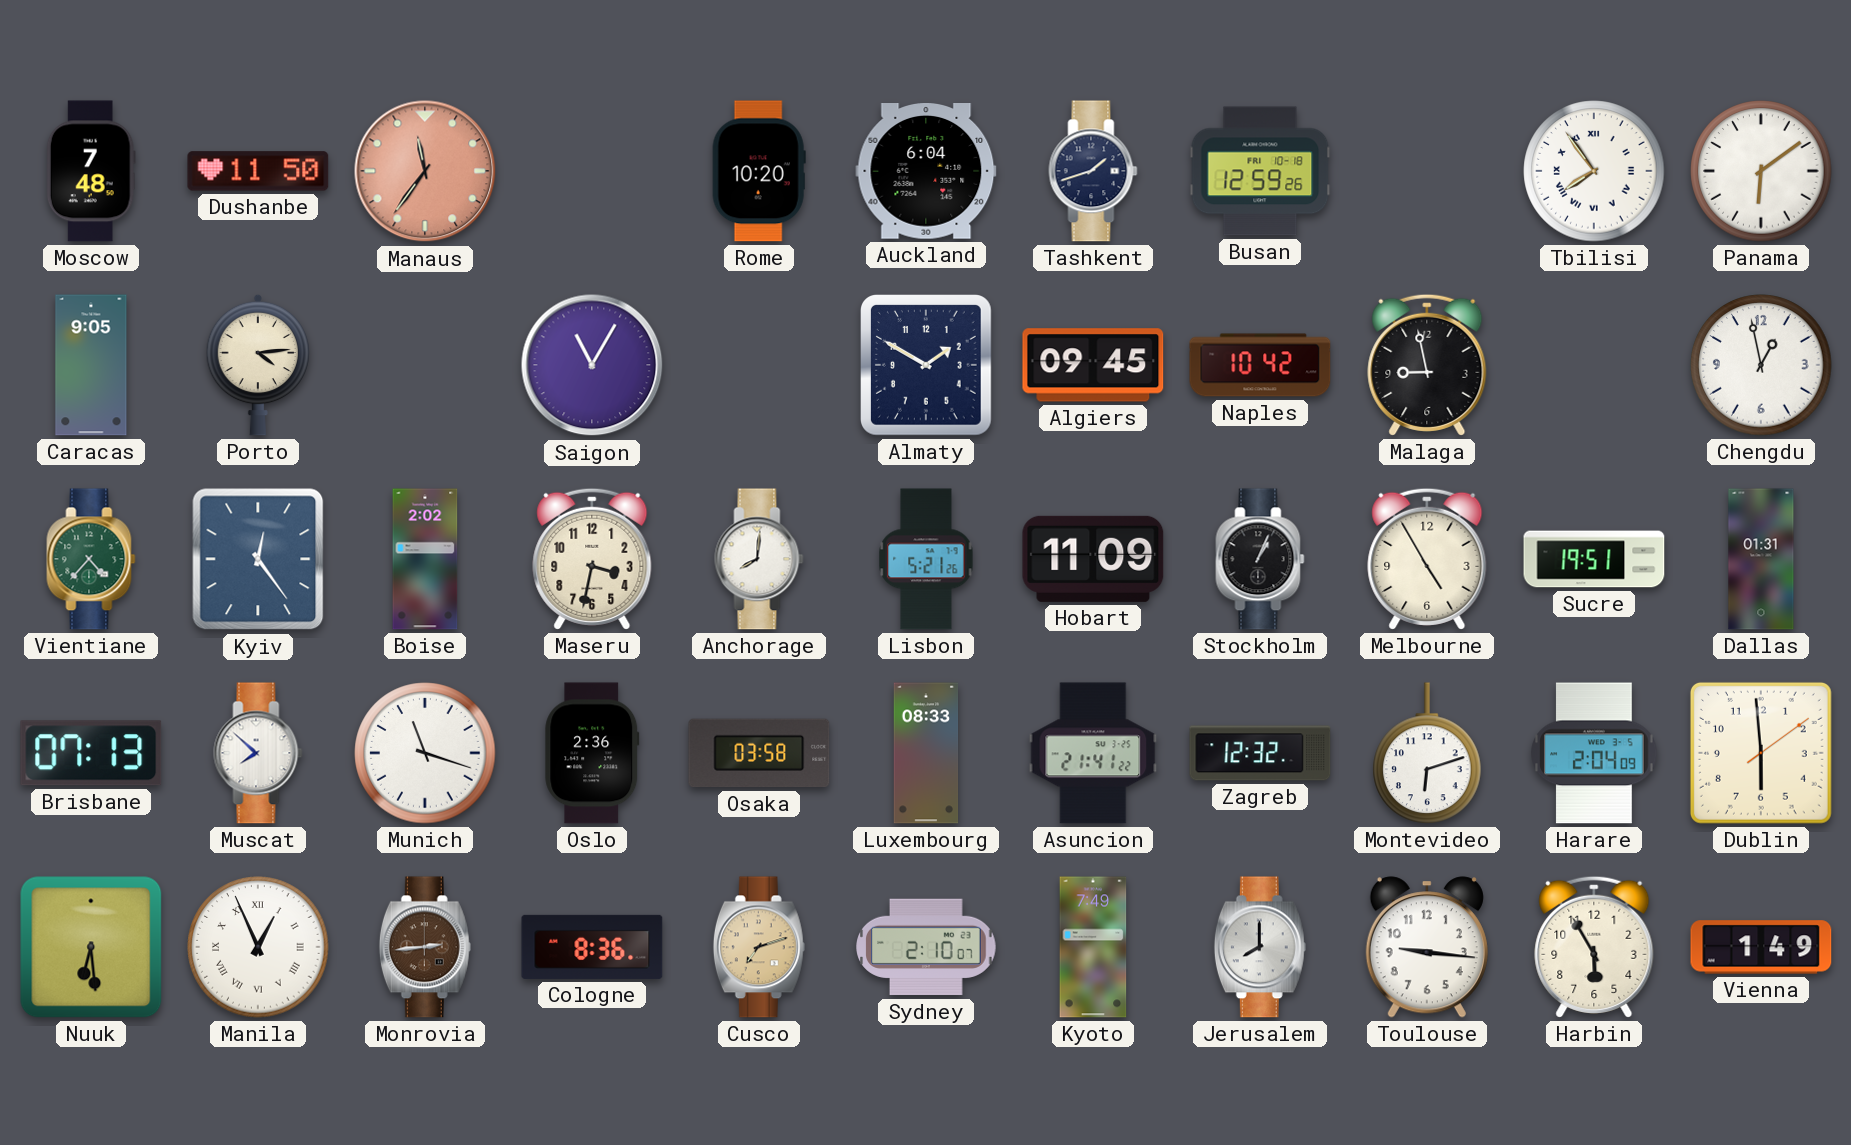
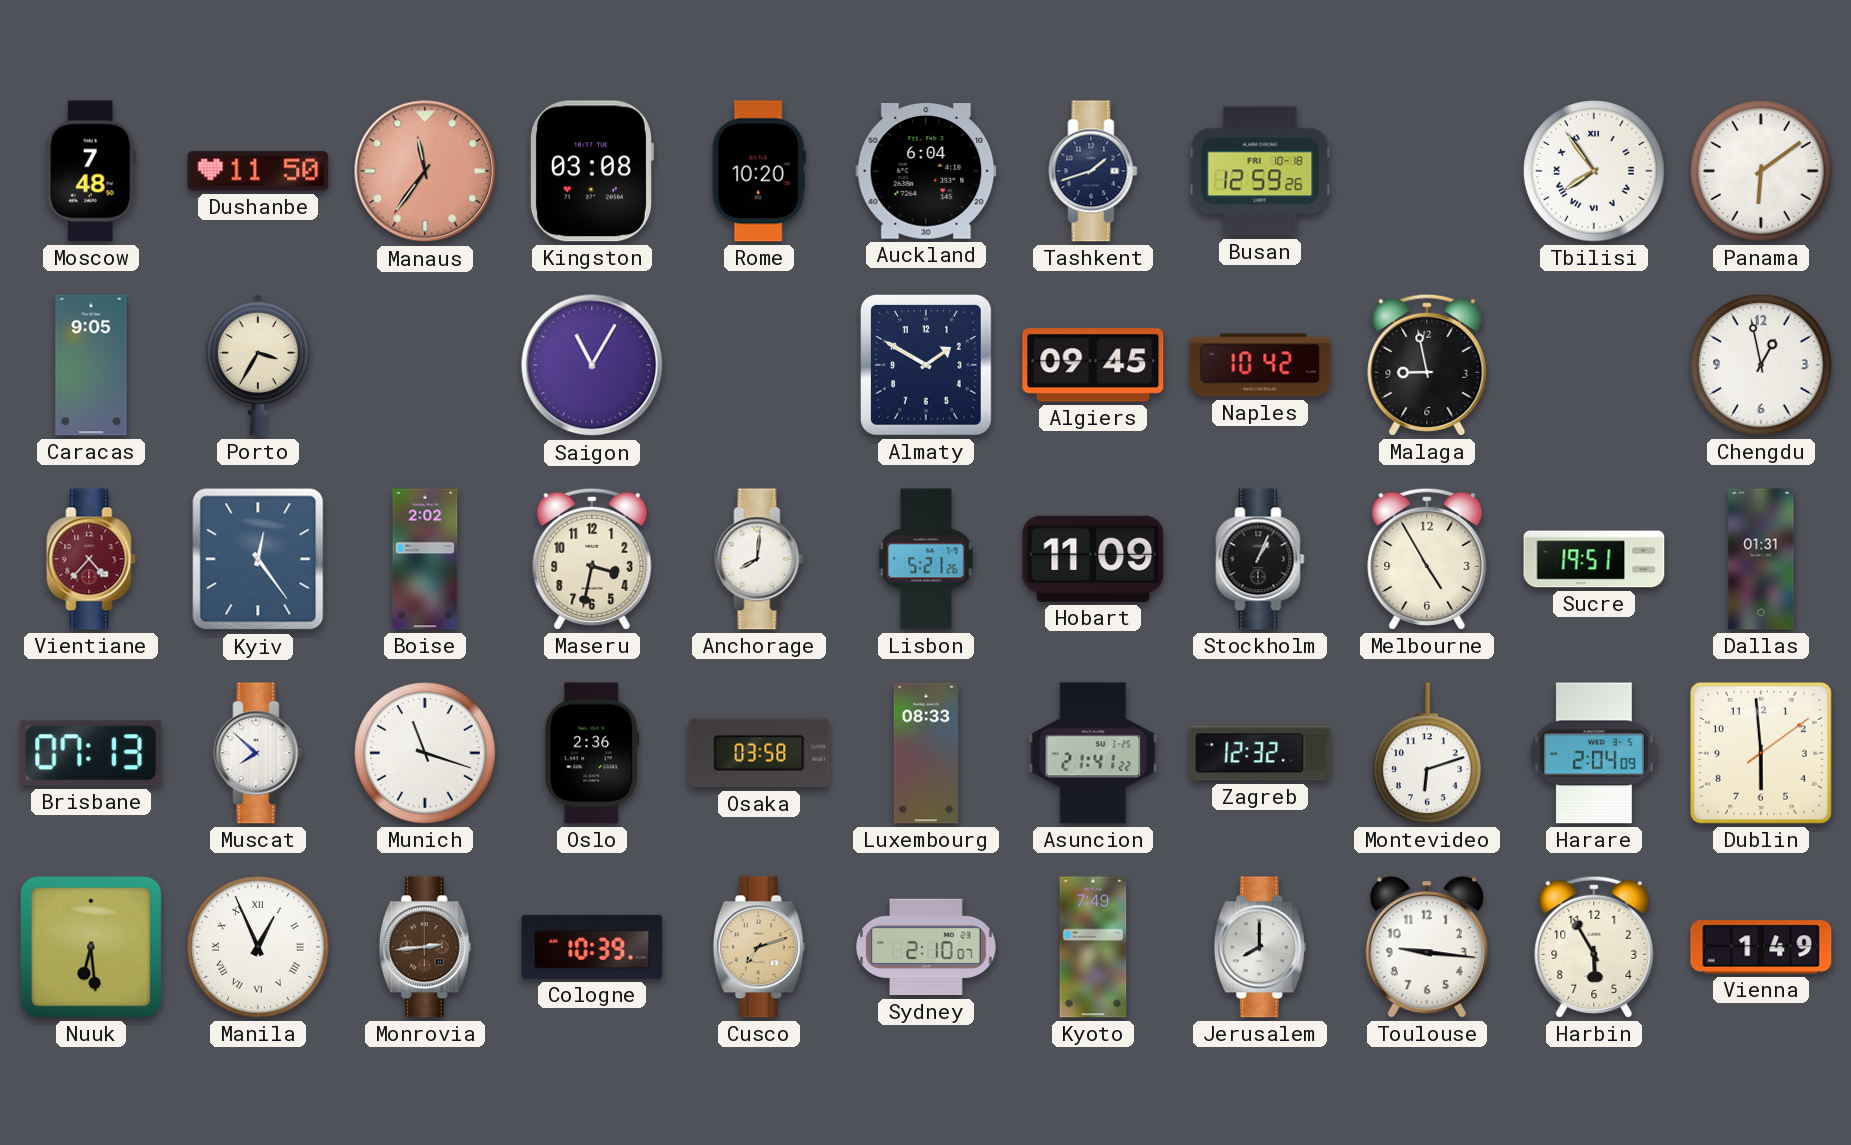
Kingston: none -> 03:08 (591, 171)
Porto: 4:14 -> 3:35 (258, 365)
Vientiane dial: green -> burgundy (91, 559)
Cologne: 8:36 -> 10:39 (592, 947)
